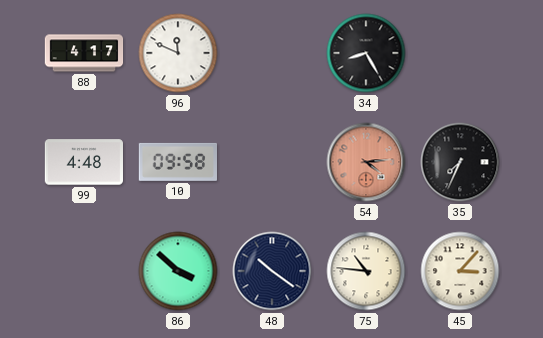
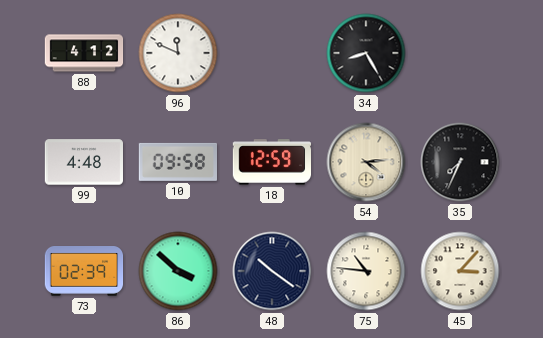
88: 4:17 -> 4:12 (84, 53)
18: none -> 12:59 (272, 162)
54 dial: salmon -> cream (366, 162)
73: none -> 02:39 (84, 271)
